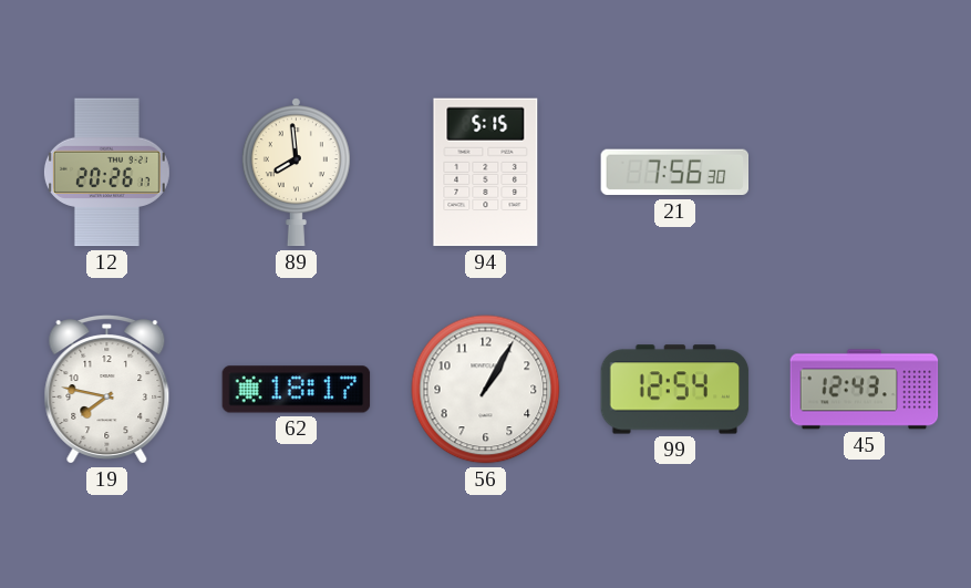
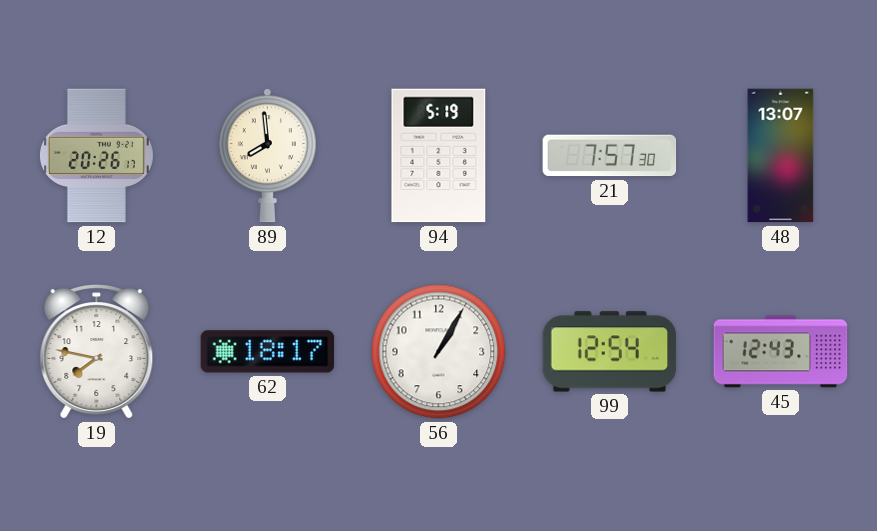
94: 5:15 -> 5:19 (439, 156)
21: 7:56 -> 7:57 (610, 156)
48: none -> 13:07 (781, 156)
